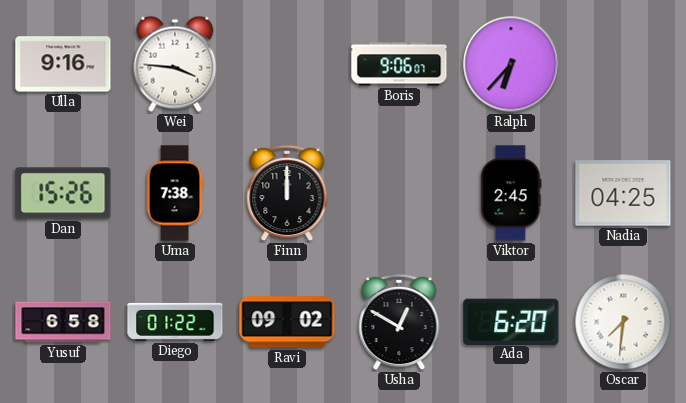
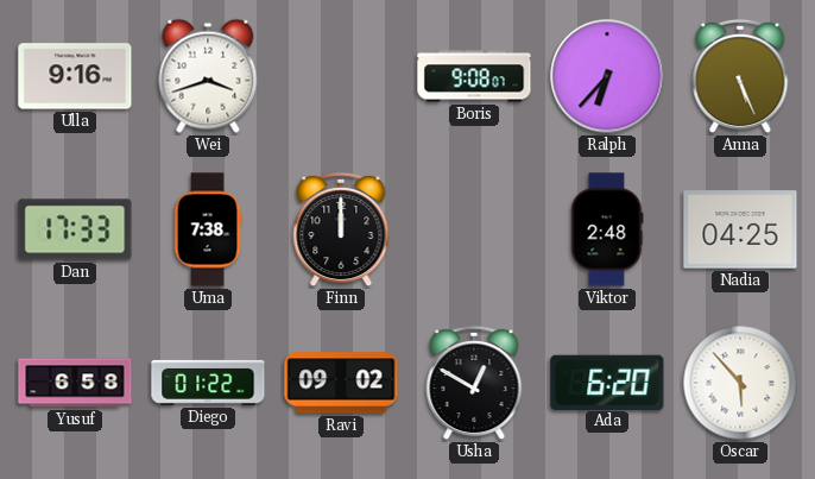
Wei: 3:46 -> 3:42 (208, 76)
Boris: 9:06 -> 9:08 (474, 76)
Anna: none -> 5:26 (740, 76)
Dan: 15:26 -> 17:33 (75, 229)
Viktor: 2:45 -> 2:48 (607, 229)
Oscar: 7:31 -> 5:53 (740, 383)
